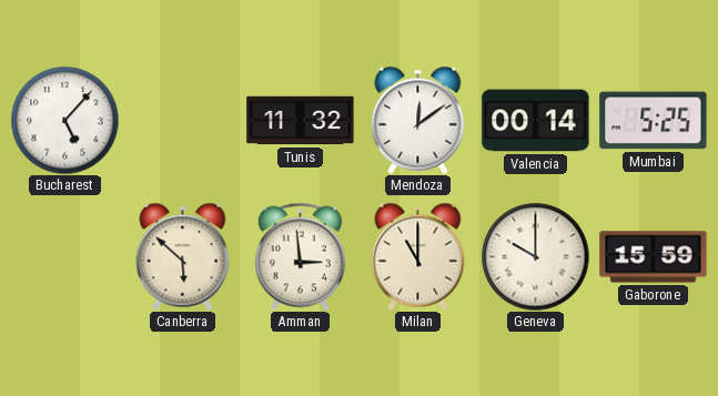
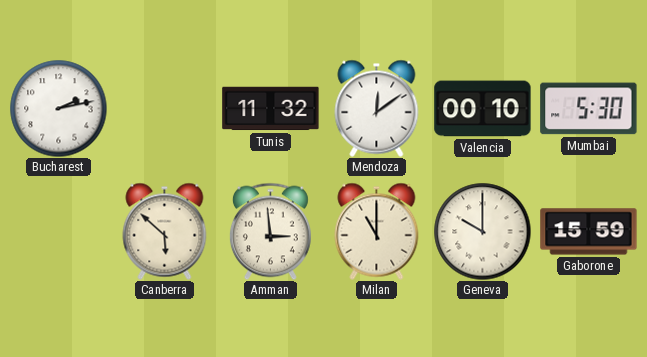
Bucharest: 5:07 -> 2:13 (58, 108)
Valencia: 00:14 -> 00:10 (483, 109)
Mumbai: 5:25 -> 5:30 (589, 109)
